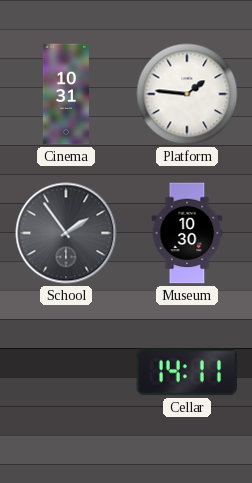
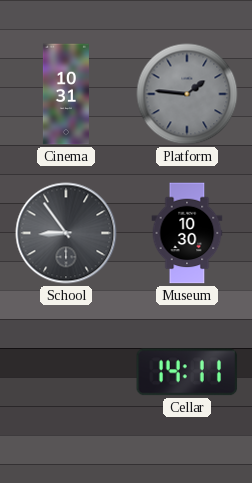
Platform dial: white -> grey (187, 94)
School: 1:54 -> 8:54 (66, 233)
